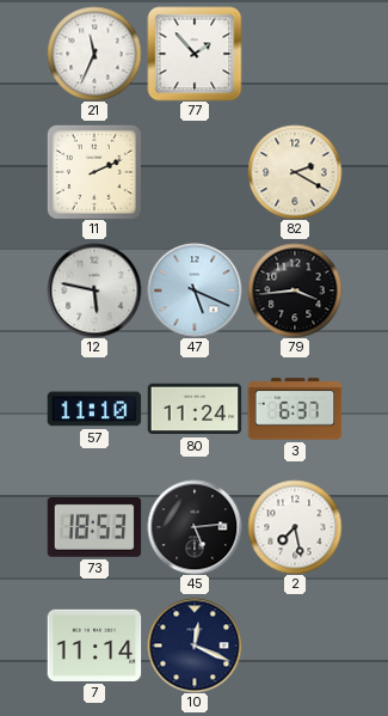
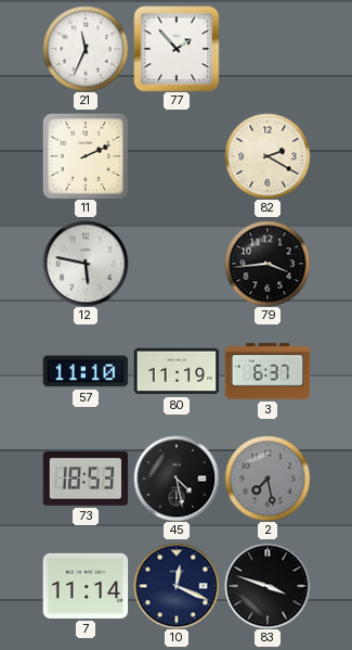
47: 5:19 -> none (195, 290)
80: 11:24 -> 11:19 (177, 371)
45: 5:14 -> 4:28 (177, 479)
2 dial: white -> grey (268, 479)
83: none -> 3:48 (268, 586)
